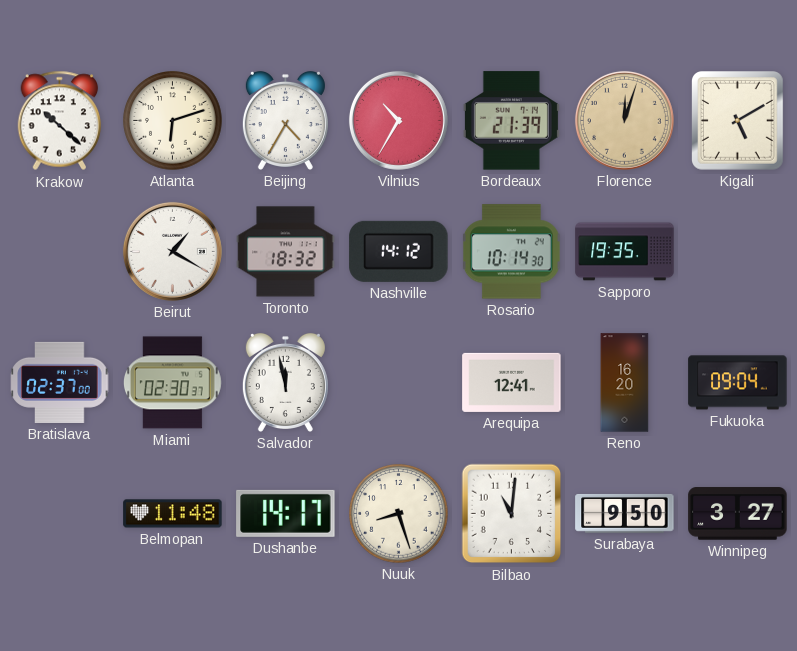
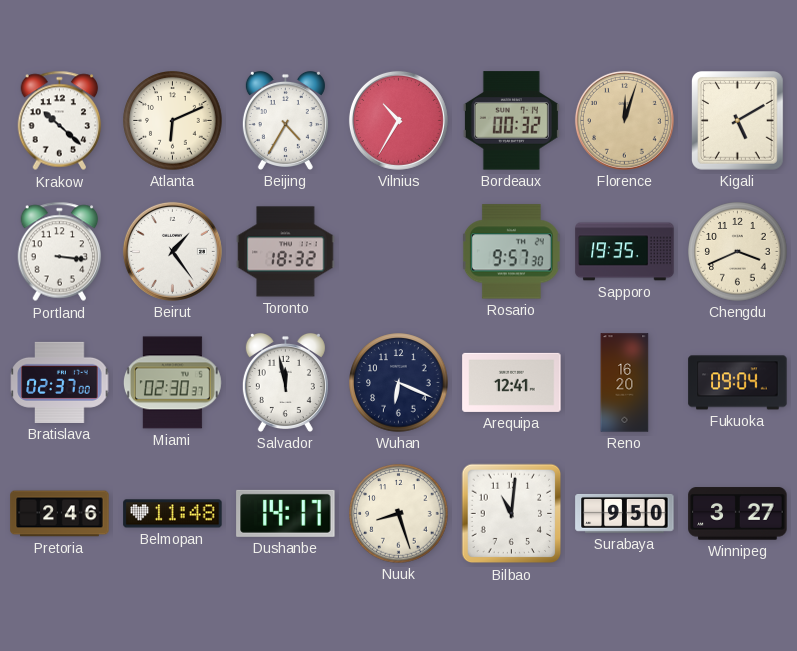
Atlanta: 6:12 -> 6:11 (173, 121)
Bordeaux: 21:39 -> 00:32 (511, 121)
Portland: none -> 3:16 (60, 252)
Beirut: 1:20 -> 1:24 (172, 251)
Nashville: 14:12 -> none (399, 251)
Rosario: 10:14 -> 9:57 (511, 252)
Chengdu: none -> 3:41 (738, 252)
Wuhan: none -> 6:19 (399, 383)
Pretoria: none -> 2:46 (60, 514)
